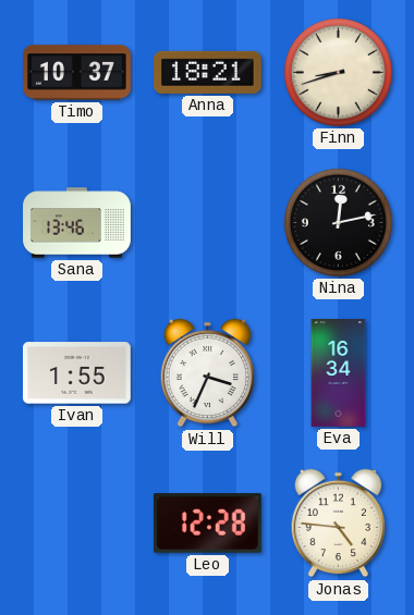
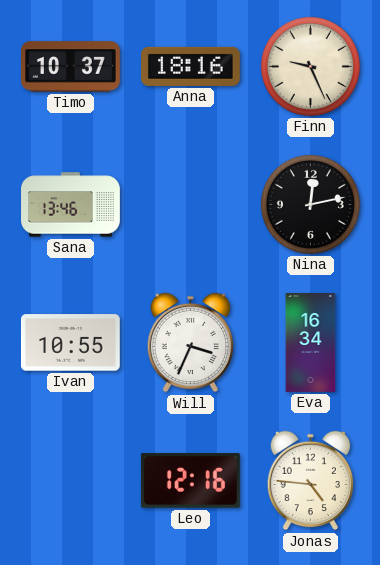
Anna: 18:21 -> 18:16 (191, 66)
Finn: 8:42 -> 9:26 (310, 66)
Ivan: 1:55 -> 10:55 (70, 343)
Leo: 12:28 -> 12:16 (190, 481)
